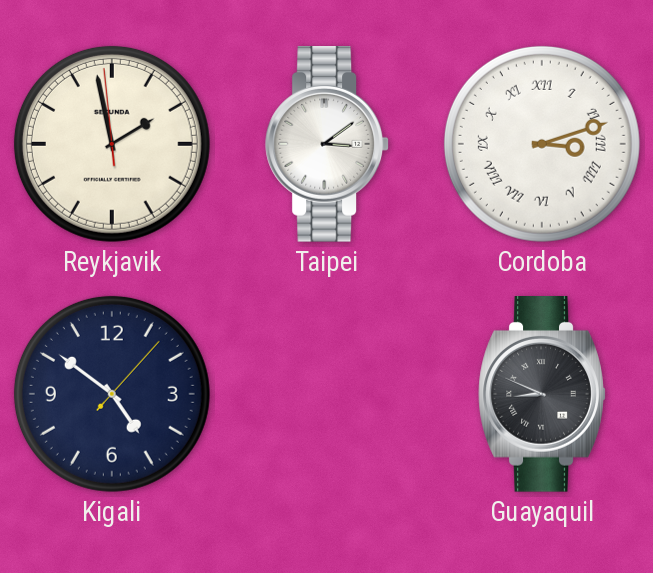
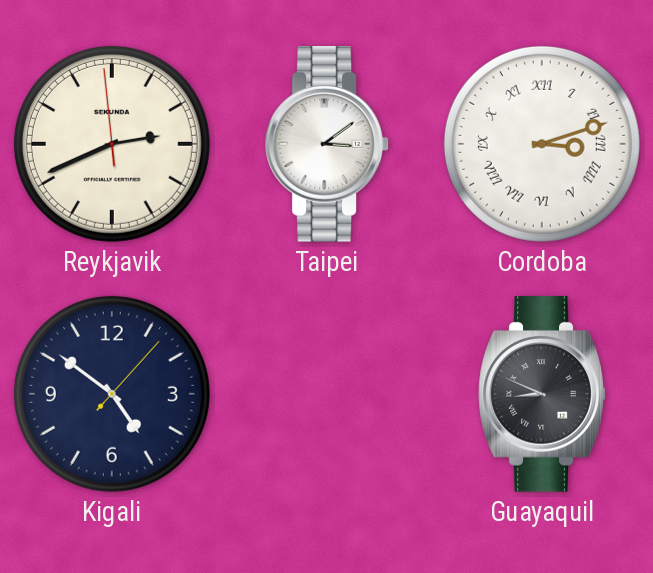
Reykjavik: 1:57 -> 2:40 (112, 144)
